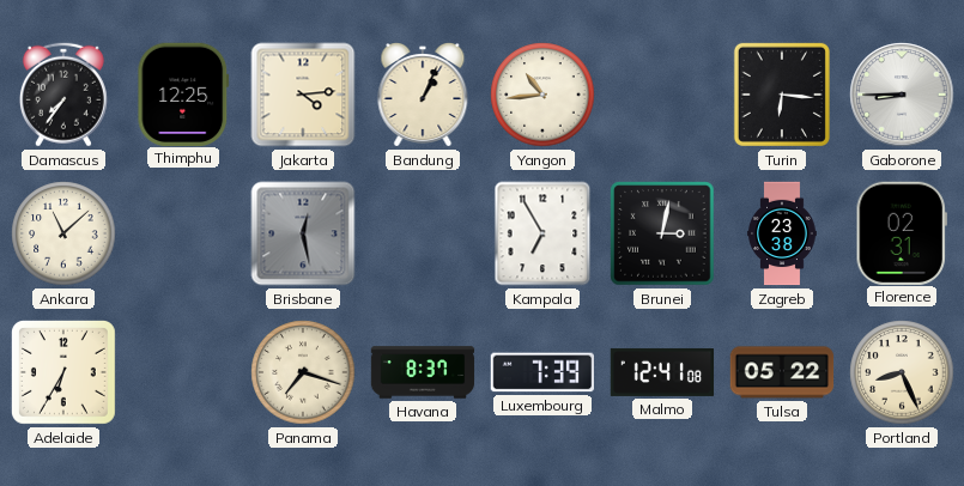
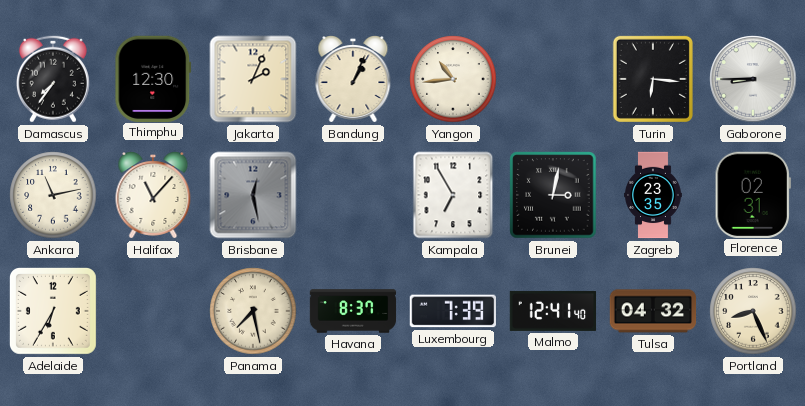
Thimphu: 12:25 -> 12:30 (153, 78)
Jakarta: 4:14 -> 2:04 (253, 79)
Ankara: 11:08 -> 11:13 (53, 195)
Halifax: none -> 11:07 (153, 196)
Zagreb: 23:38 -> 23:35 (653, 195)
Panama: 7:18 -> 7:28 (253, 311)
Malmo: 12:41:08 -> 12:41:40 (553, 311)
Tulsa: 05:22 -> 04:32 (653, 311)
